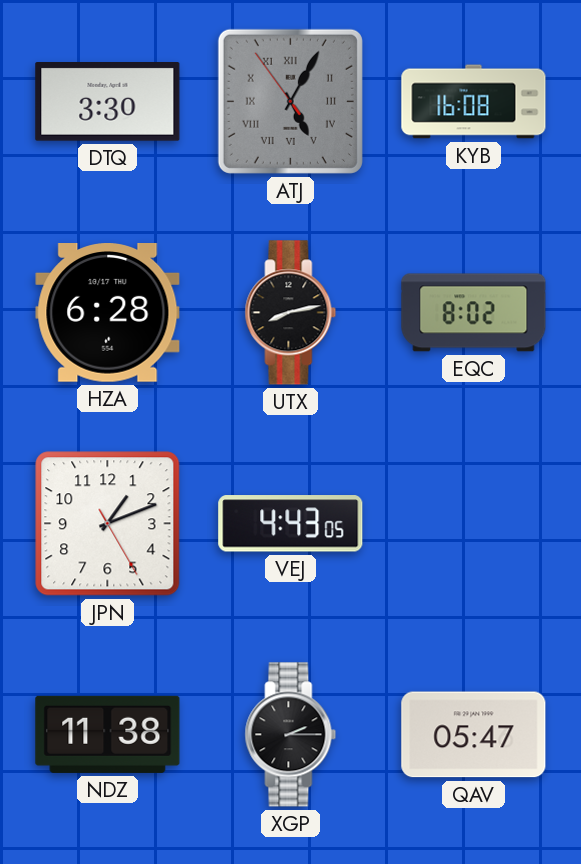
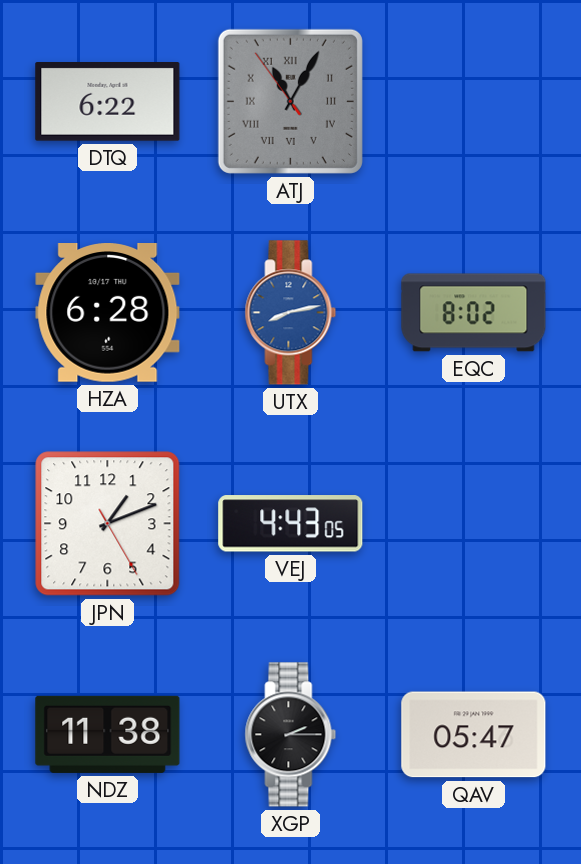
DTQ: 3:30 -> 6:22 (108, 102)
ATJ: 5:04 -> 11:04 (290, 101)
KYB: 16:08 -> none (474, 102)
UTX dial: black -> blue (291, 313)
